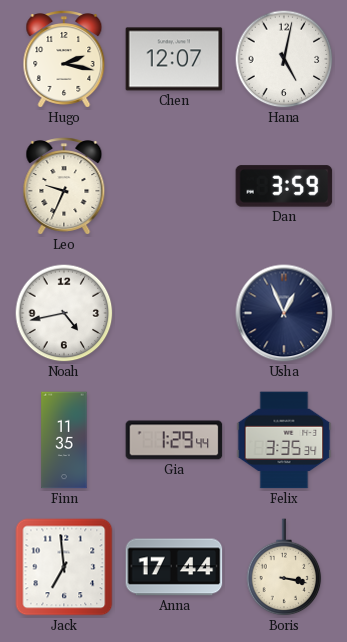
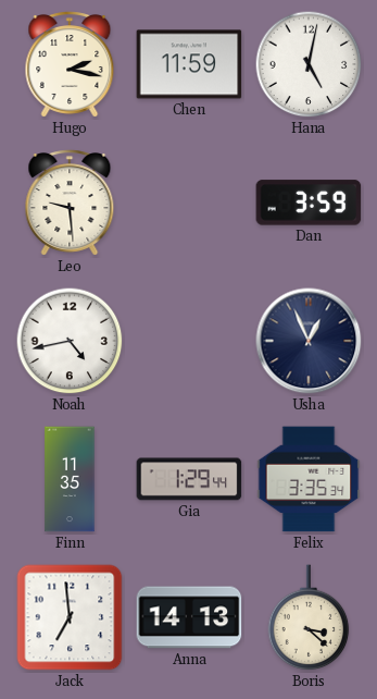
Chen: 12:07 -> 11:59 (189, 64)
Leo: 9:34 -> 9:29 (70, 203)
Anna: 17:44 -> 14:13 (189, 617)
Boris: 3:17 -> 3:22 (309, 618)
